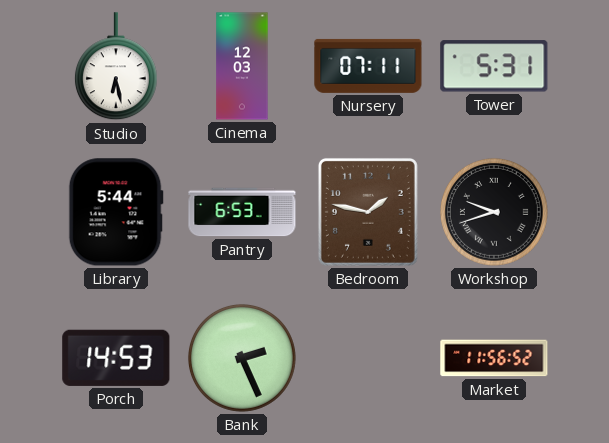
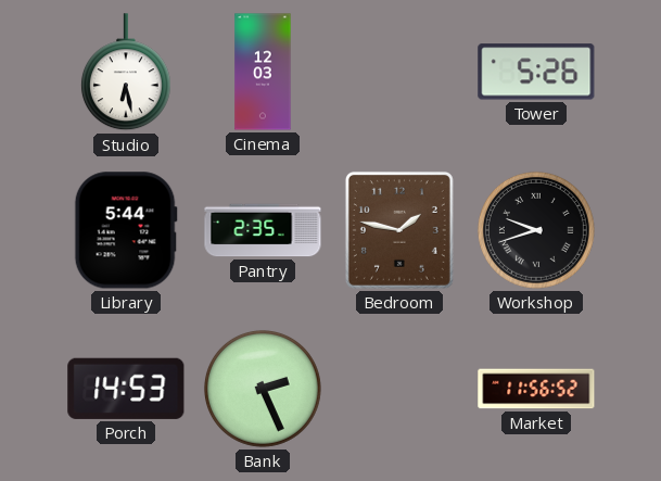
Nursery: 07:11 -> none (368, 66)
Tower: 5:31 -> 5:26 (536, 72)
Pantry: 6:53 -> 2:35 (263, 230)
